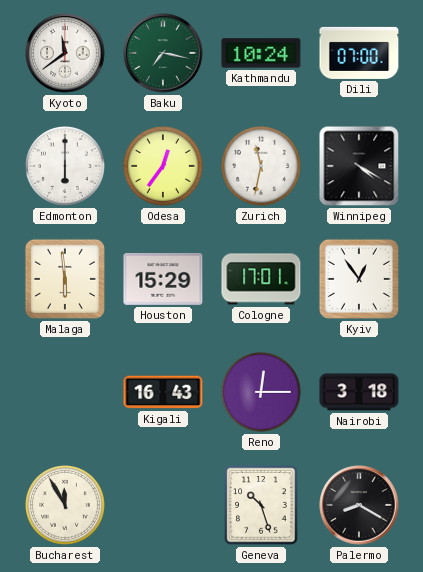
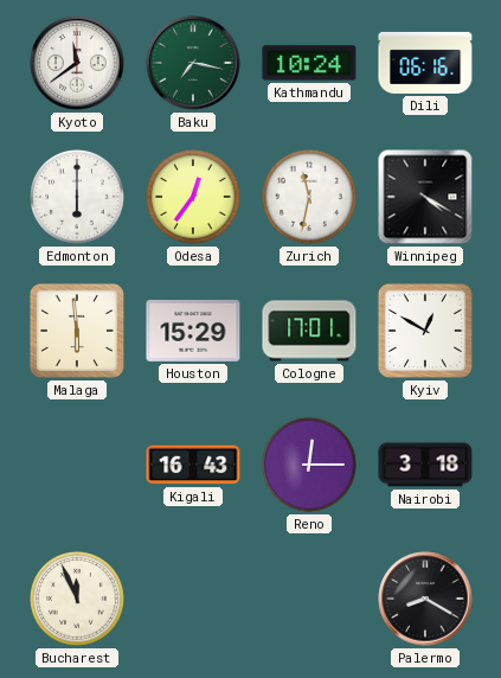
Dili: 07:00 -> 06:16 (425, 63)
Kyiv: 12:54 -> 12:50 (425, 331)
Bucharest: 11:55 -> 11:56 (78, 600)
Geneva: 10:27 -> none (261, 505)
